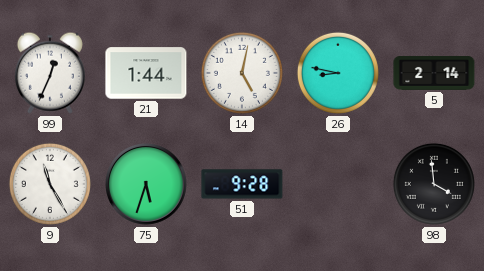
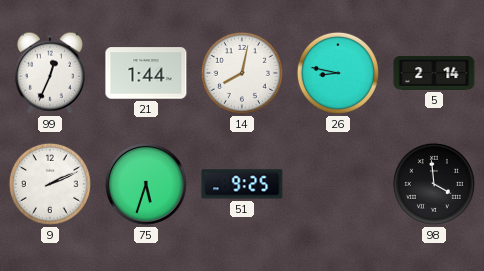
14: 5:02 -> 8:02 (242, 73)
9: 11:25 -> 2:11 (50, 184)
51: 9:28 -> 9:25 (242, 184)
